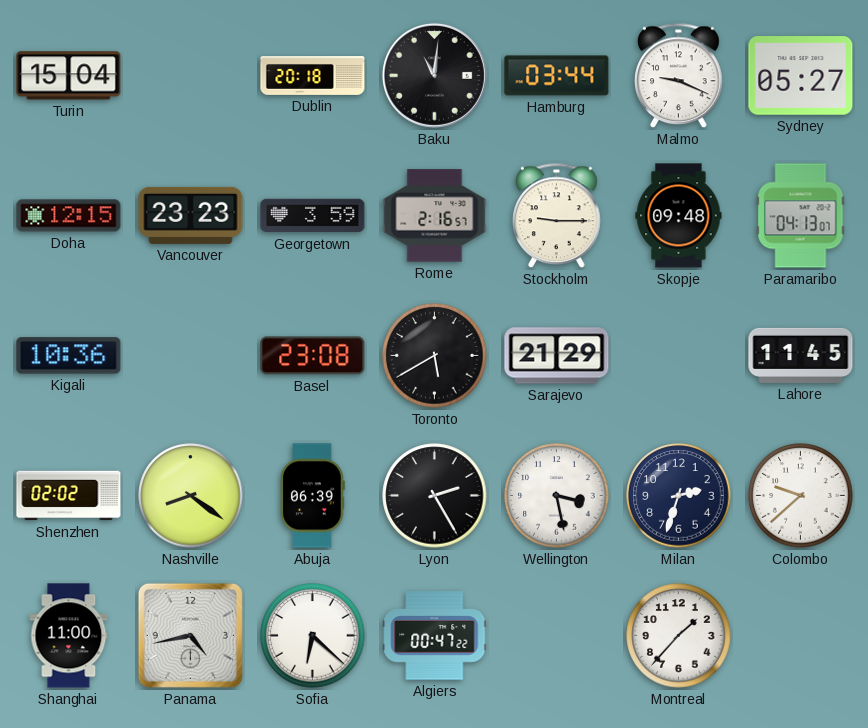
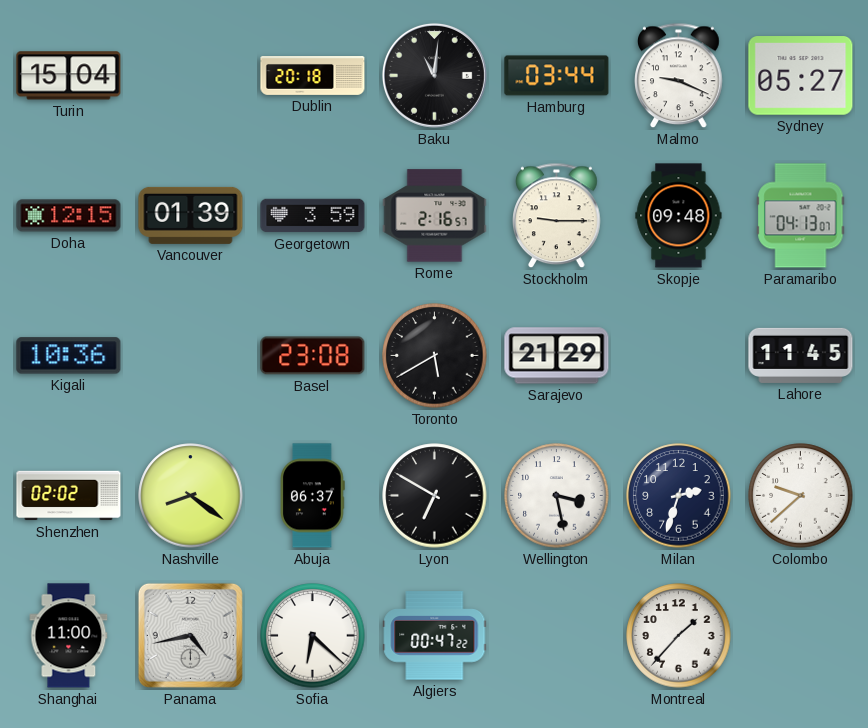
Vancouver: 23:23 -> 01:39 (191, 215)
Abuja: 06:39 -> 06:37 (313, 496)
Lyon: 2:25 -> 6:50 (435, 496)
